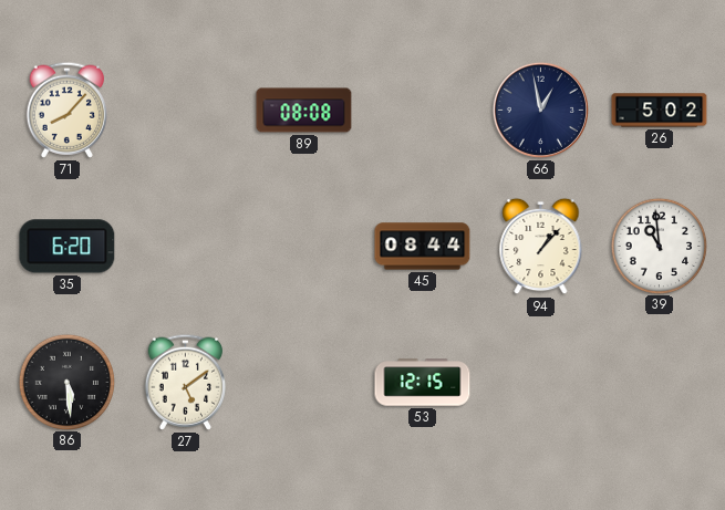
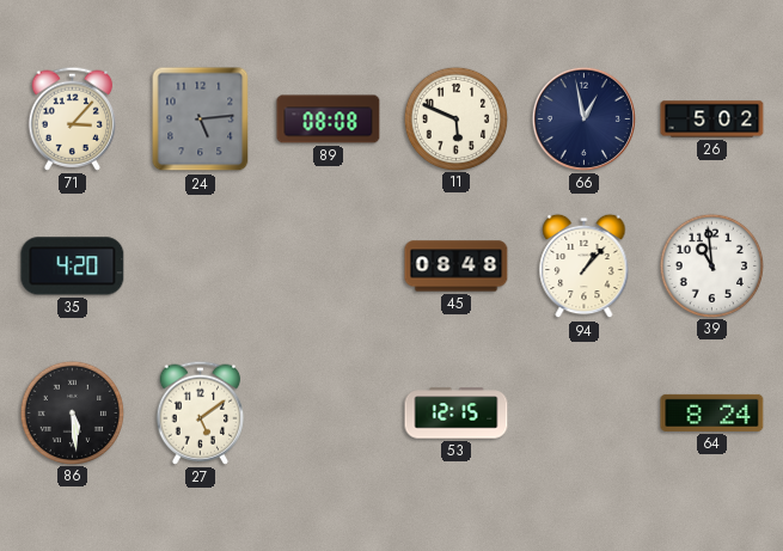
71: 8:07 -> 3:07 (72, 118)
24: none -> 5:14 (201, 120)
11: none -> 5:49 (455, 118)
35: 6:20 -> 4:20 (73, 267)
45: 08:44 -> 08:48 (457, 267)
64: none -> 8:24 (712, 412)
